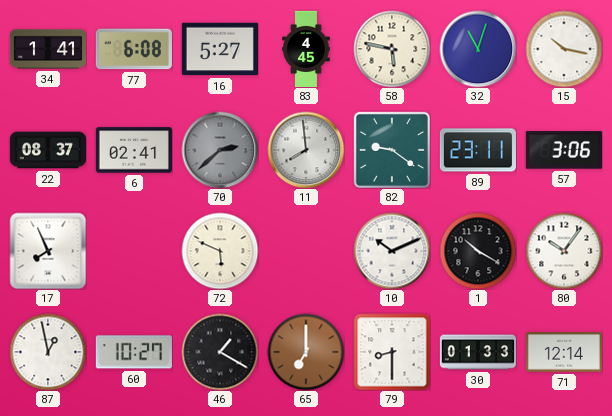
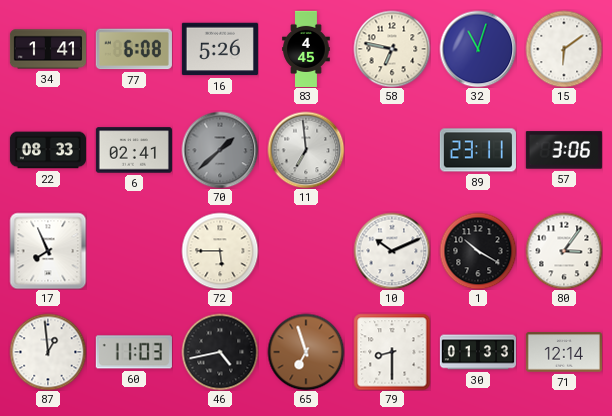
16: 5:27 -> 5:26 (220, 49)
58: 5:47 -> 6:47 (392, 49)
15: 10:17 -> 6:09 (564, 49)
22: 08:37 -> 08:33 (47, 150)
70: 2:38 -> 1:38 (220, 150)
11: 7:59 -> 6:59 (306, 150)
82: 9:21 -> none (392, 150)
72: 5:49 -> 5:45 (220, 251)
80: 10:06 -> 3:06 (564, 251)
87: 12:58 -> 12:59 (48, 352)
60: 10:27 -> 11:03 (134, 352)
46: 1:20 -> 4:43 (220, 352)
65: 7:00 -> 6:57 (306, 352)
